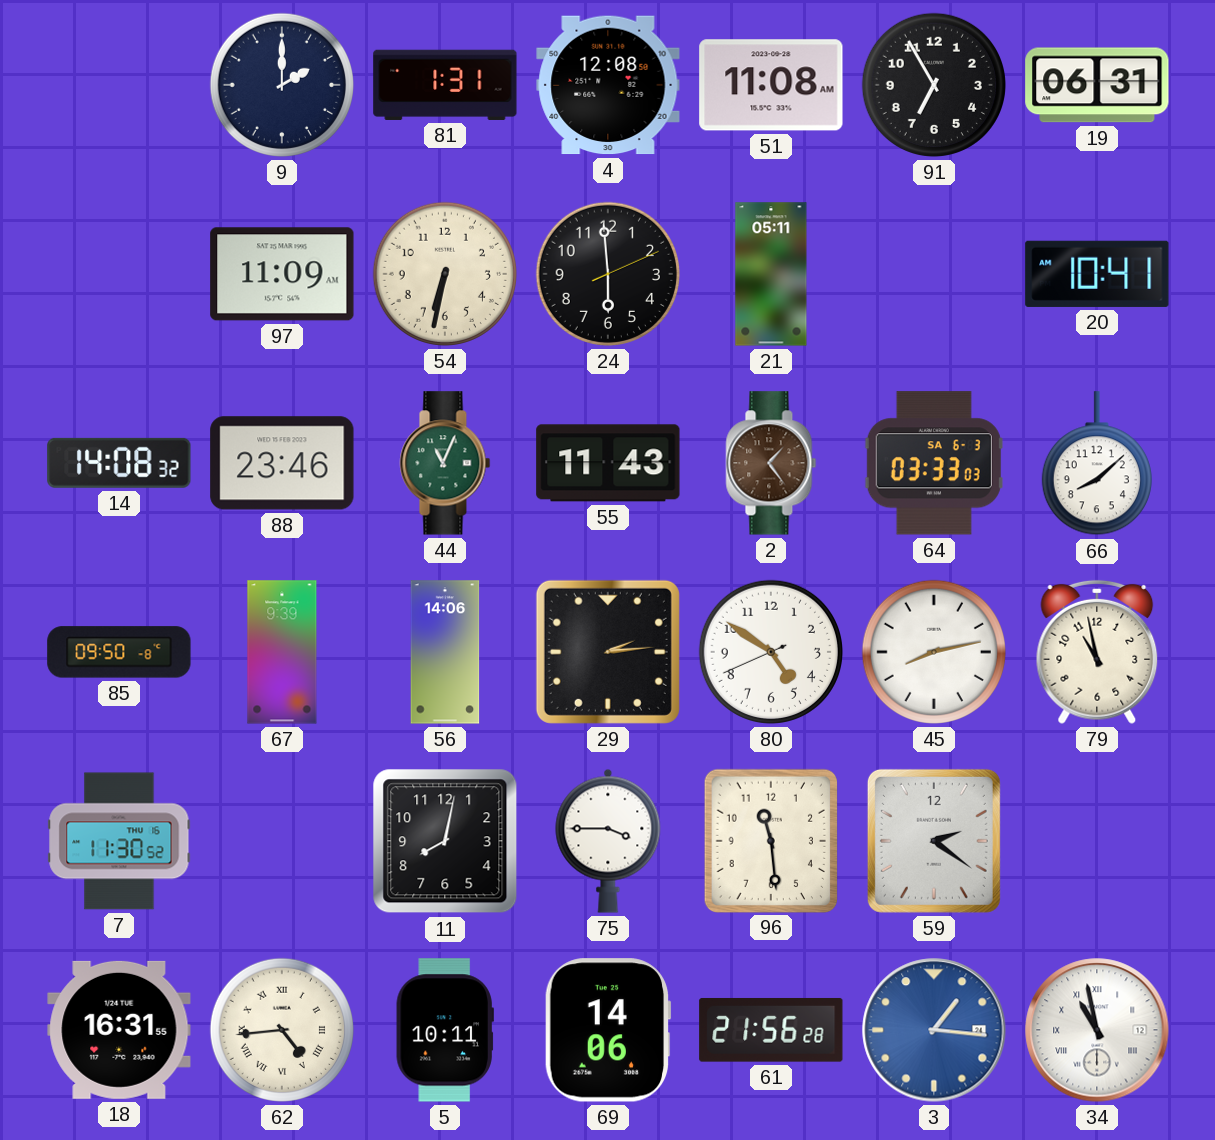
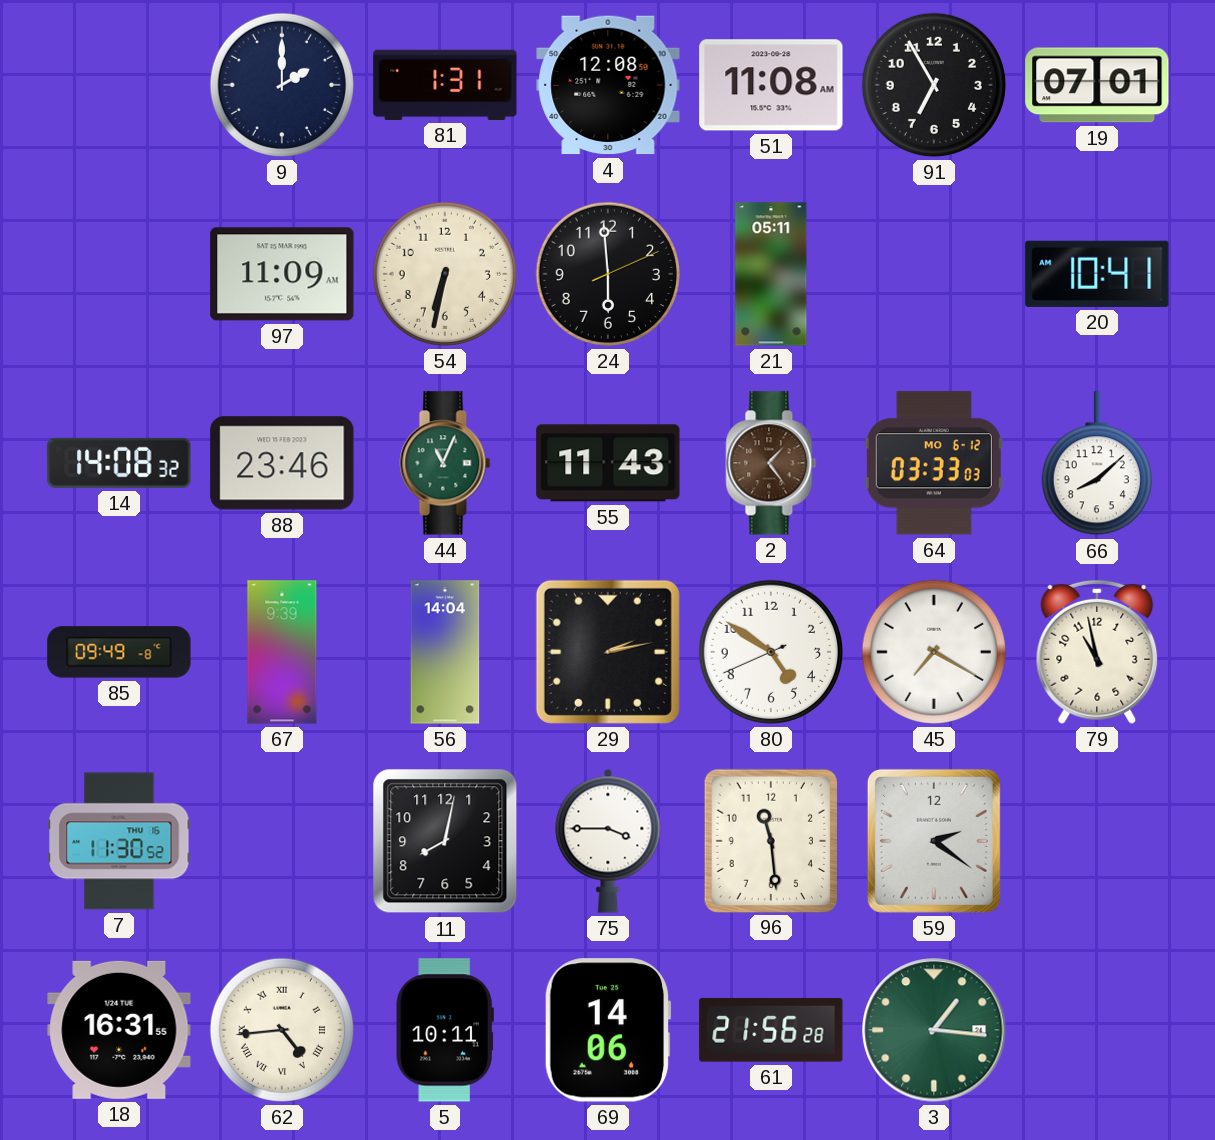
19: 06:31 -> 07:01 (1097, 85)
64 date: SA 6-3 -> MO 6-12 (934, 463)
85: 09:50 -> 09:49 (119, 652)
56: 14:06 -> 14:04 (445, 652)
29: 2:14 -> 2:13 (608, 652)
45: 8:13 -> 7:20 (934, 652)
3 dial: blue -> green (934, 1030)
34: 10:58 -> none (1097, 1030)
